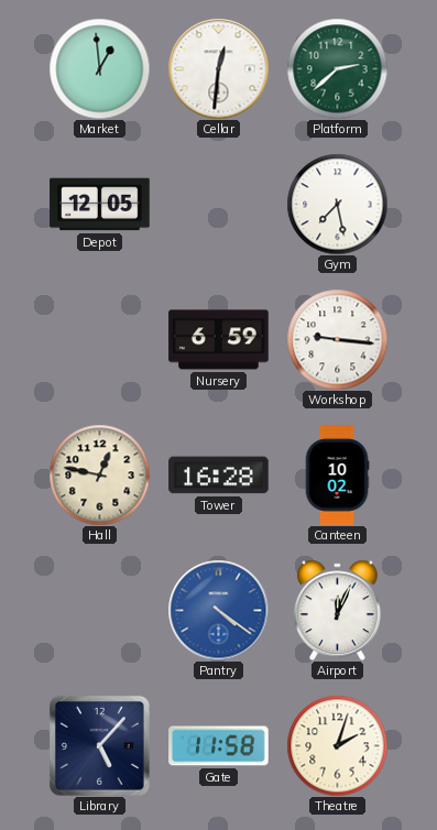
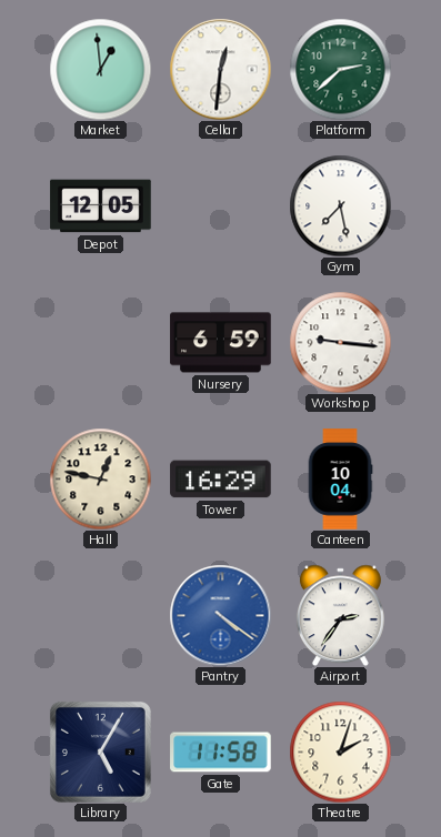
Tower: 16:28 -> 16:29 (221, 480)
Canteen: 10:02 -> 10:04 (340, 480)
Airport: 12:04 -> 2:36 (340, 615)
Library: 5:07 -> 5:05 (100, 752)
